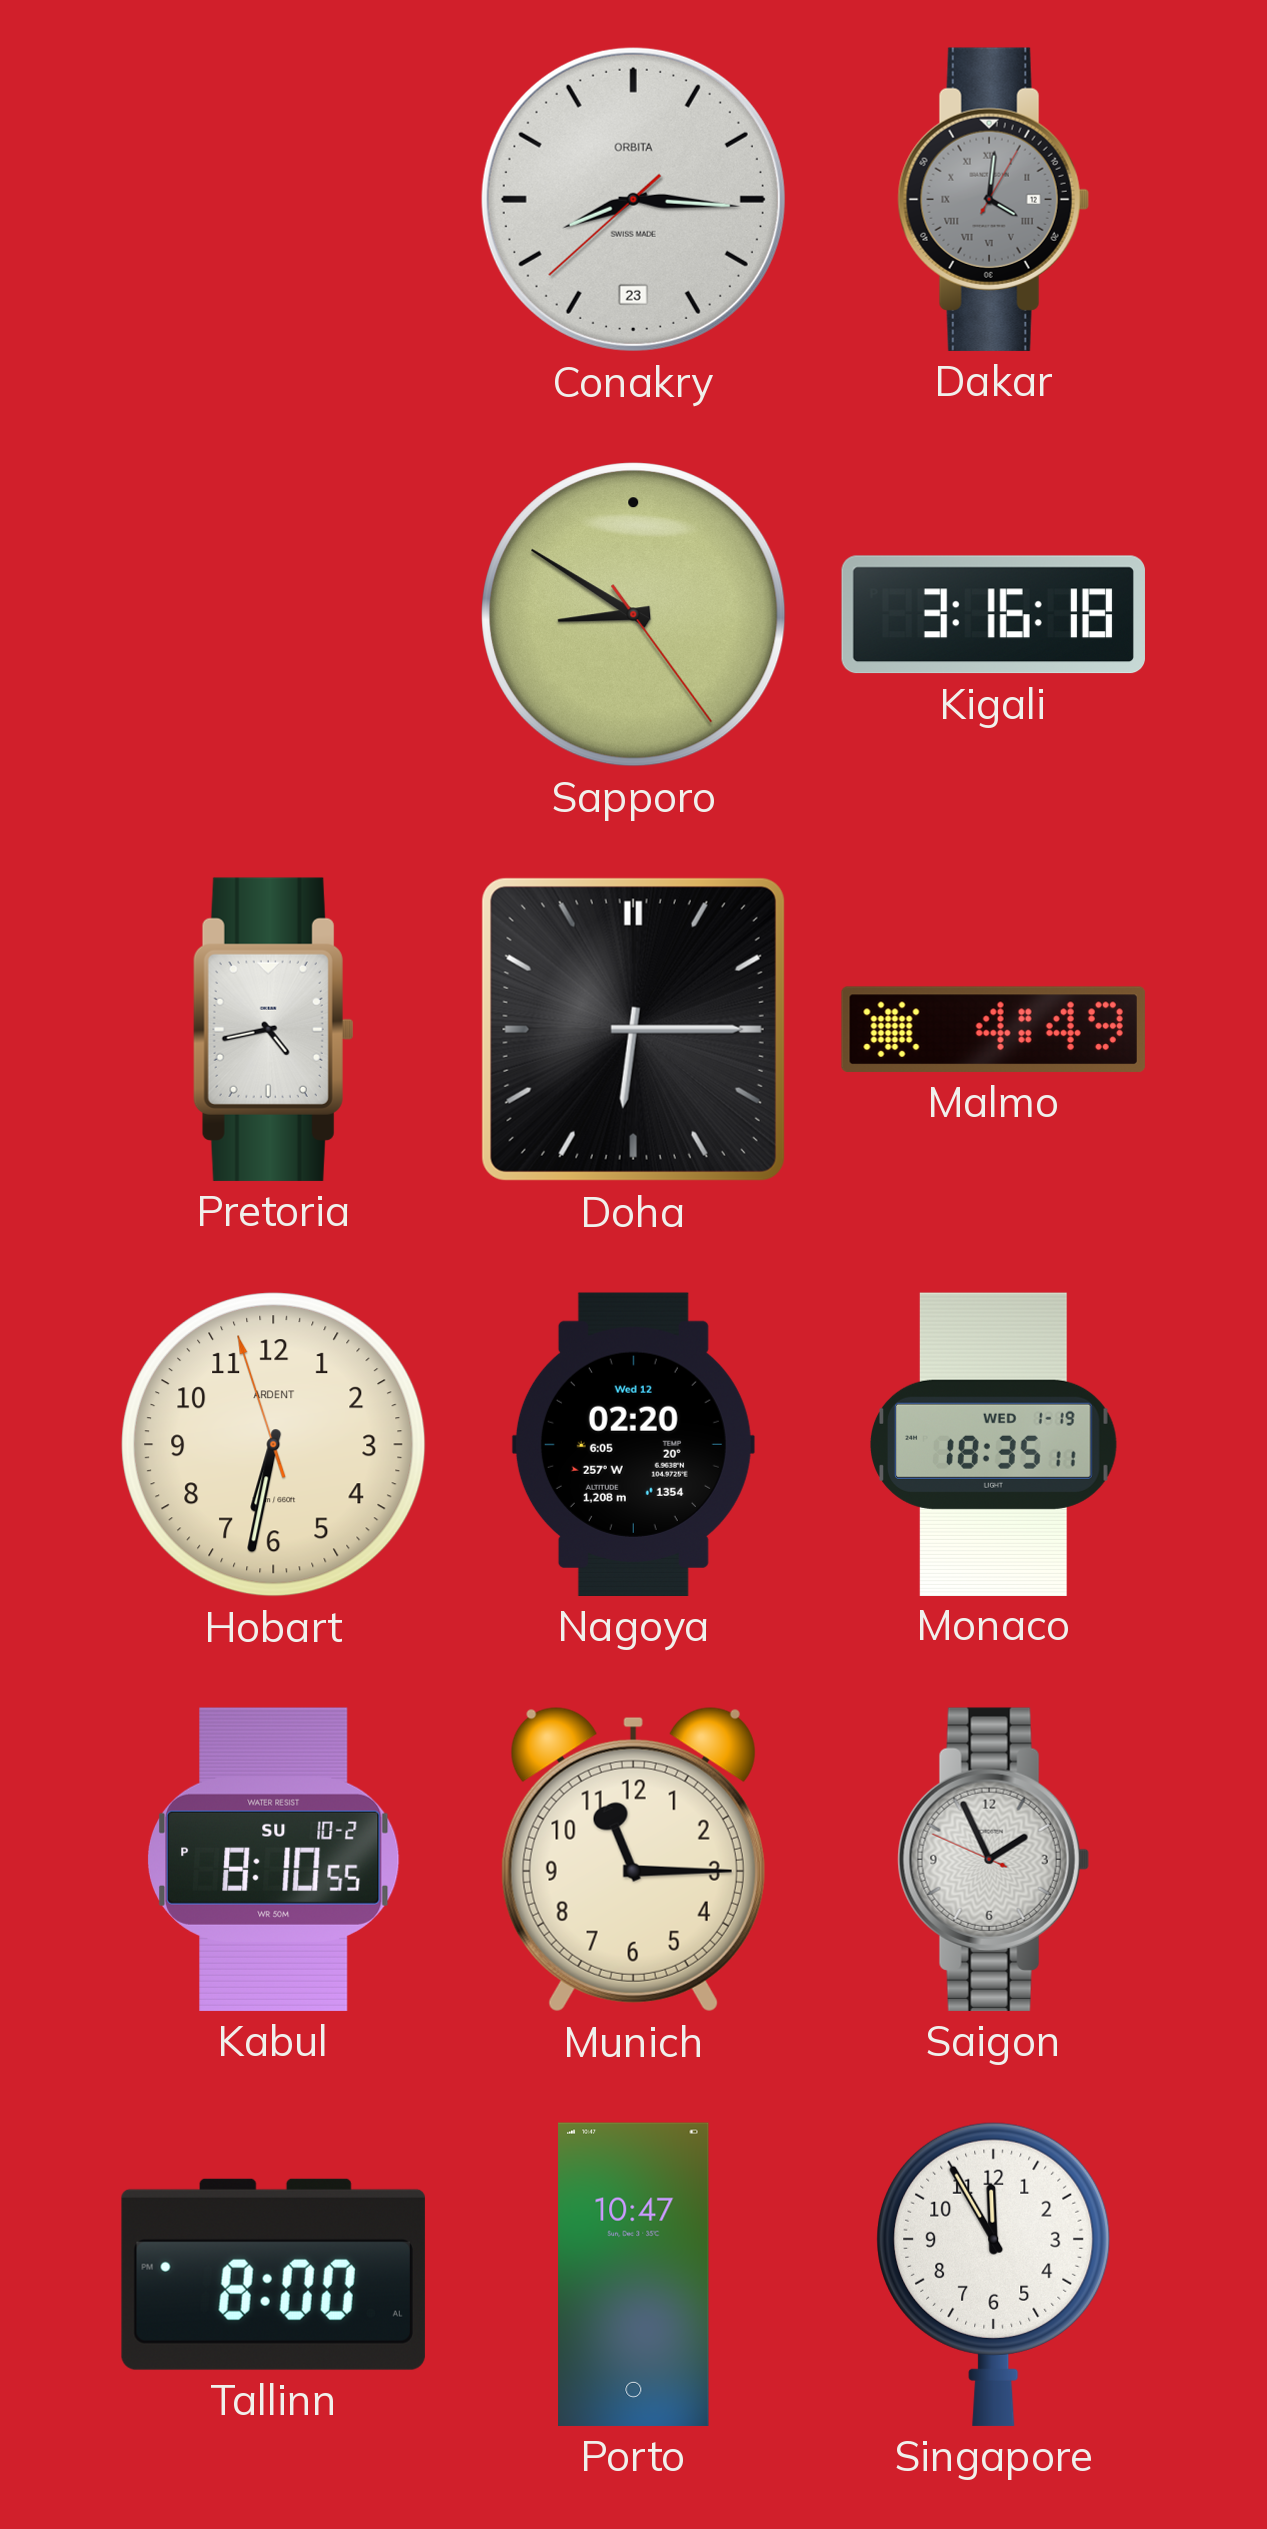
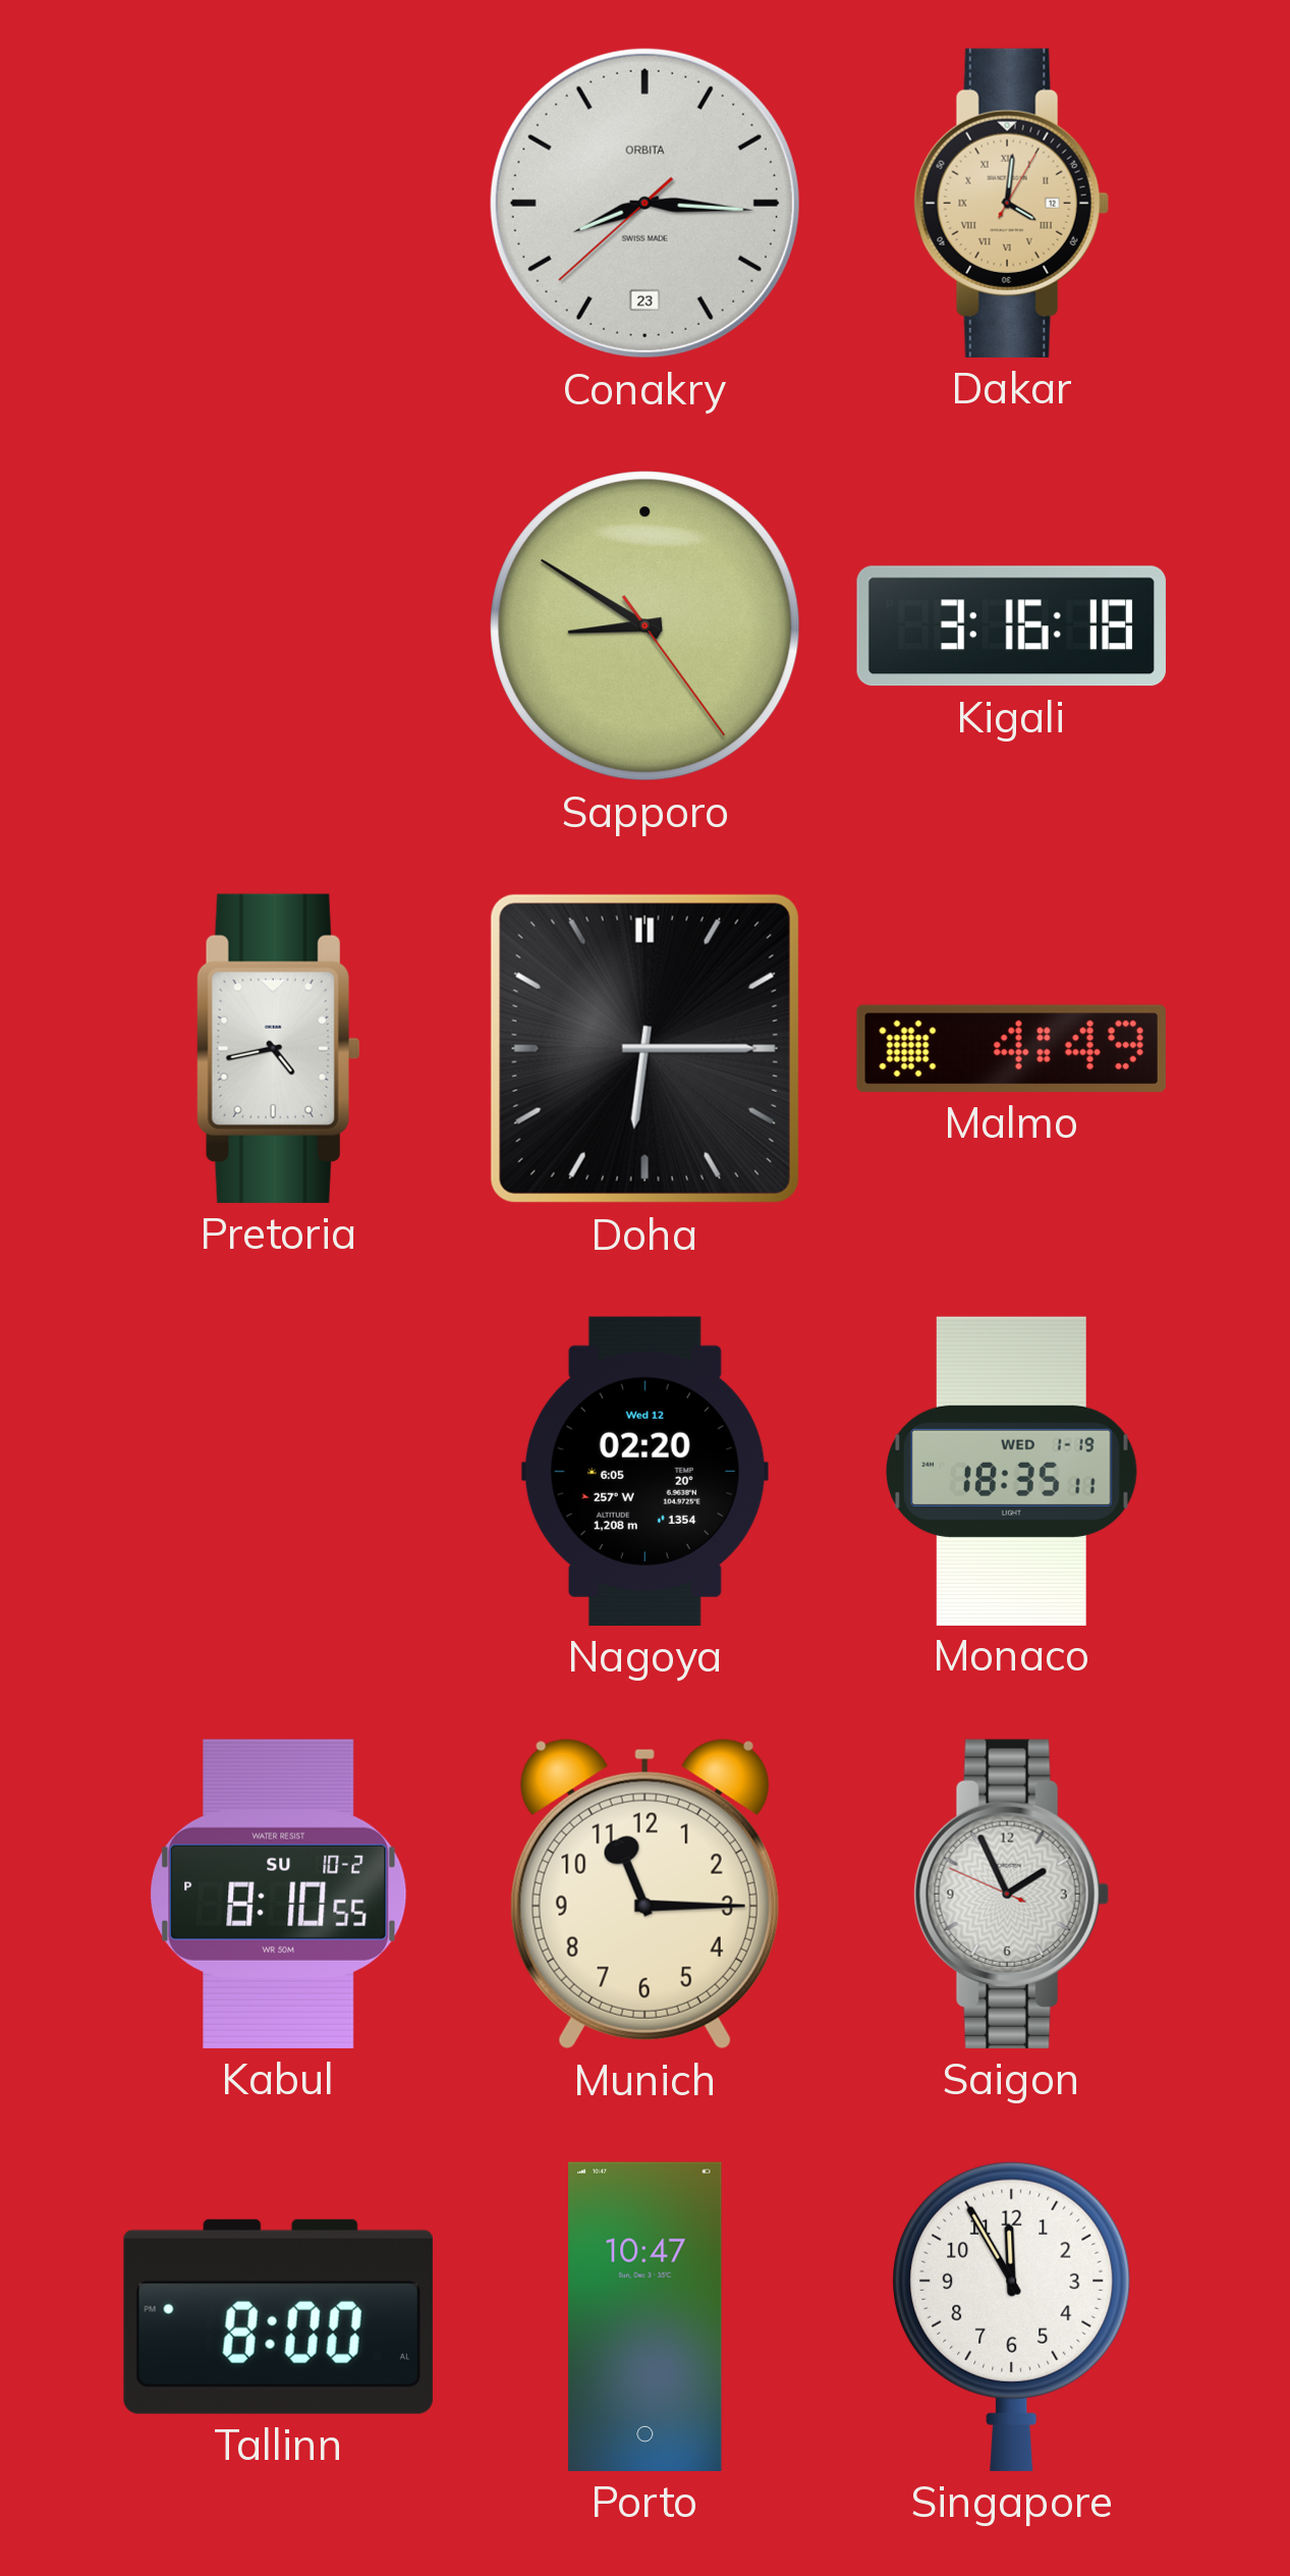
Dakar dial: grey -> champagne (1011, 203)
Hobart: 6:31 -> none (274, 1445)
